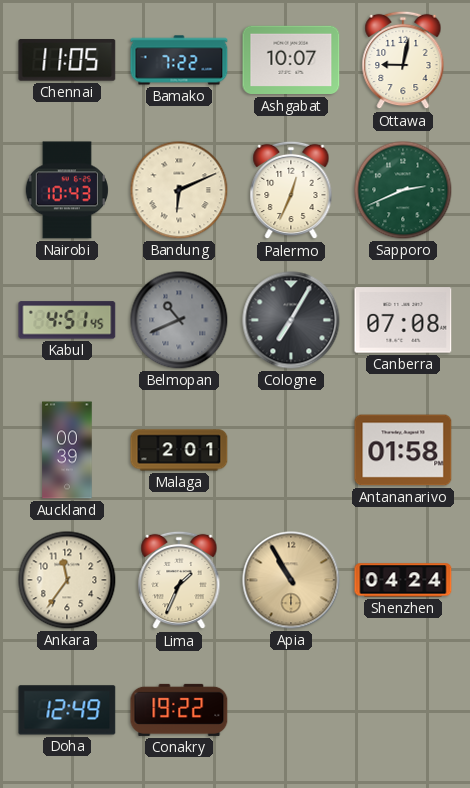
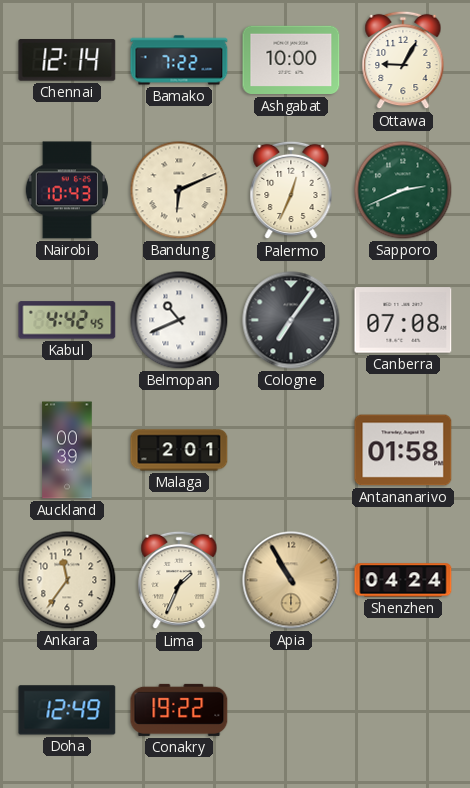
Chennai: 11:05 -> 12:14 (67, 61)
Ashgabat: 10:07 -> 10:00 (291, 60)
Ottawa: 9:02 -> 9:05 (403, 60)
Kabul: 4:51 -> 4:42 (67, 320)
Belmopan dial: grey -> white (179, 320)
Cologne: 7:05 -> 7:06 (291, 320)
